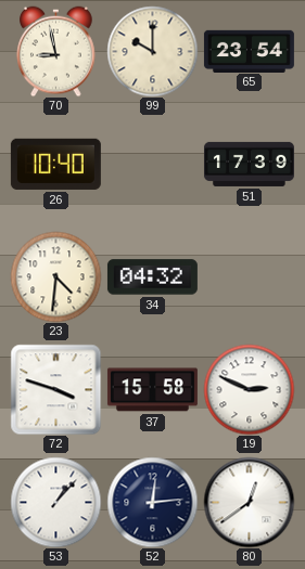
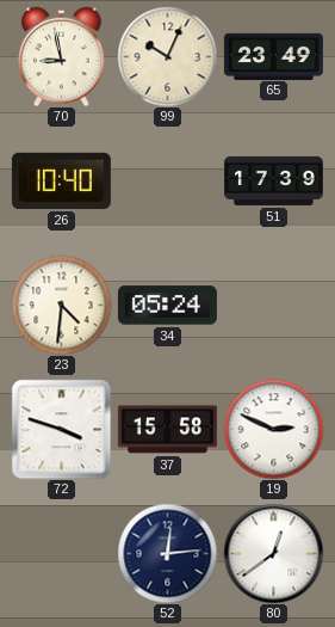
99: 10:00 -> 10:04 (167, 56)
65: 23:54 -> 23:49 (273, 56)
34: 04:32 -> 05:24 (167, 306)
53: 1:07 -> none (55, 502)
